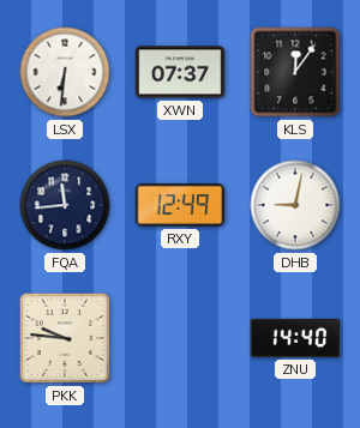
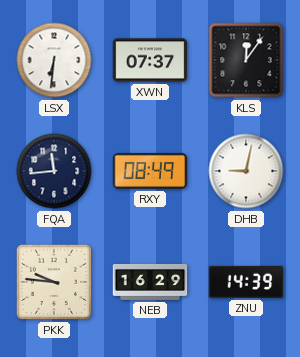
RXY: 12:49 -> 08:49 (150, 171)
NEB: none -> 16:29 (150, 282)
ZNU: 14:40 -> 14:39 (246, 282)
